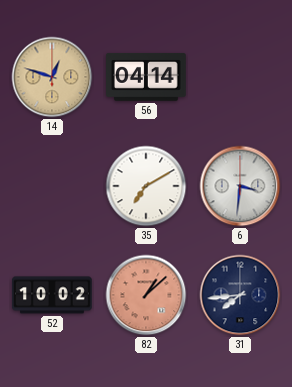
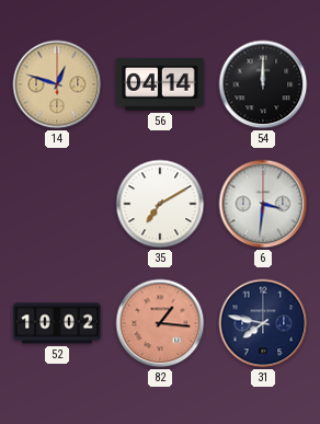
54: none -> 12:00 (263, 84)
82: 1:08 -> 1:16 (160, 323)
31: 7:44 -> 7:47 (263, 323)
